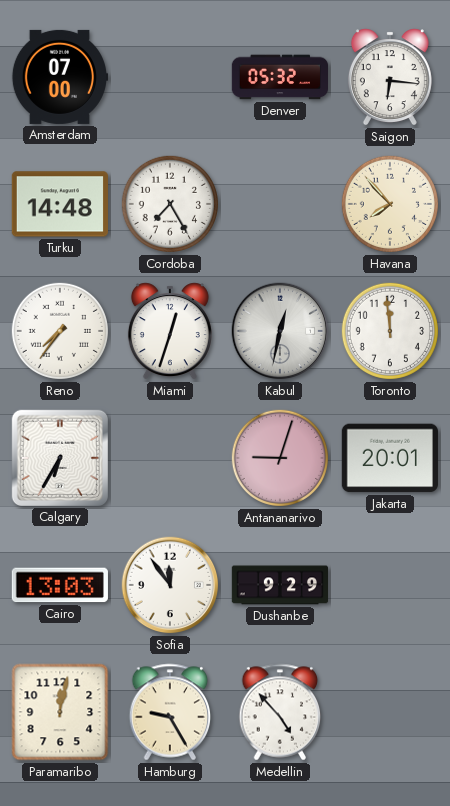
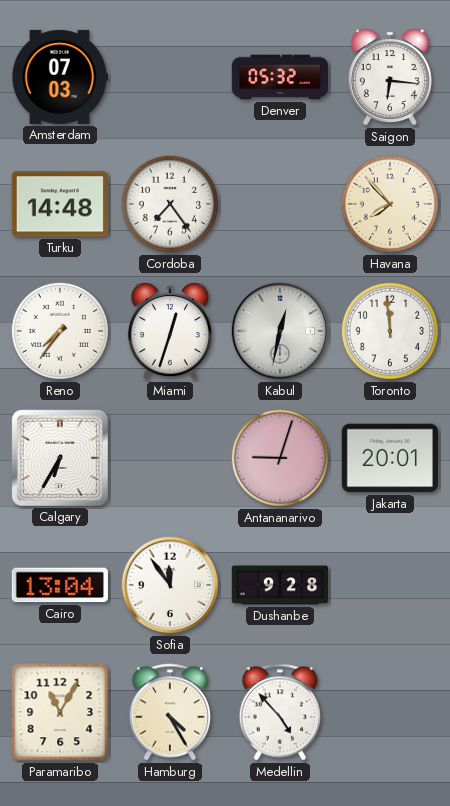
Amsterdam: 07:00 -> 07:03 (59, 77)
Cordoba: 7:25 -> 7:24 (170, 204)
Cairo: 13:03 -> 13:04 (60, 585)
Dushanbe: 9:29 -> 9:28 (279, 585)
Paramaribo: 12:02 -> 11:05 (60, 712)
Hamburg: 9:25 -> 4:25 (170, 712)
